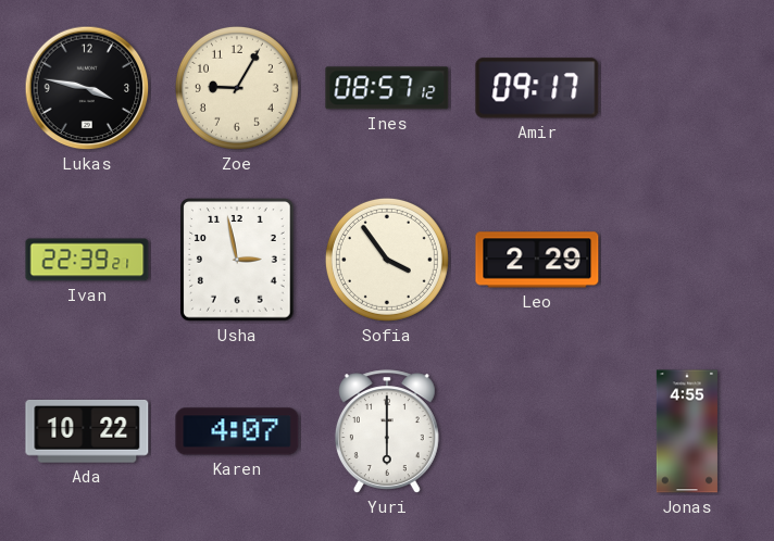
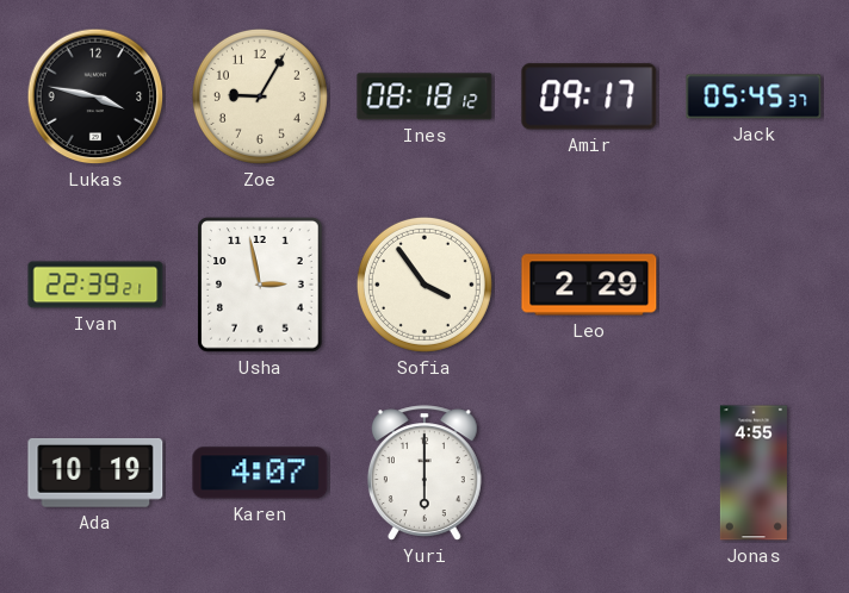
Ines: 08:57 -> 08:18 (424, 96)
Jack: none -> 05:45 (754, 96)
Ada: 10:22 -> 10:19 (95, 473)
